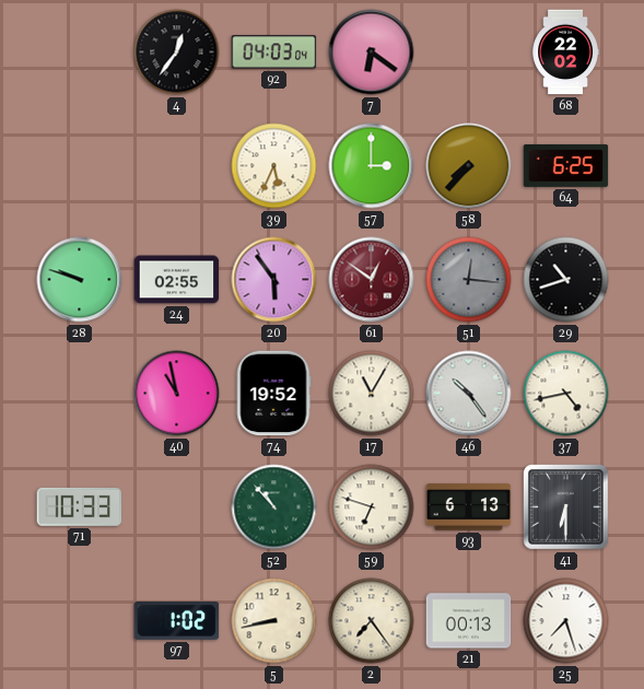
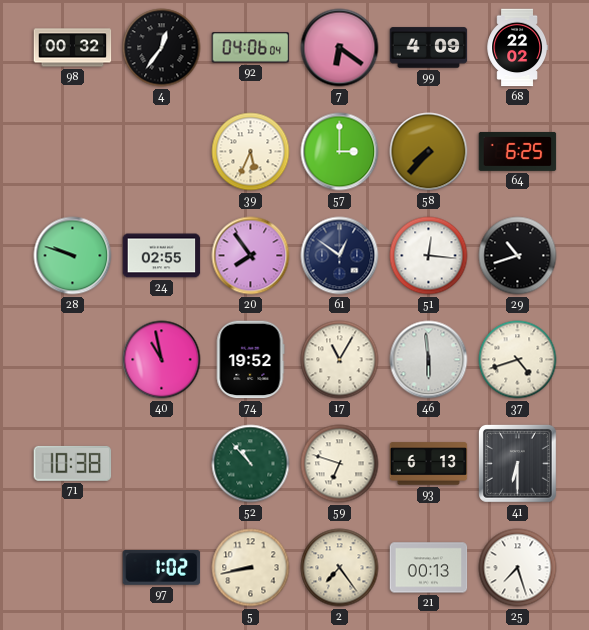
98: none -> 00:32 (73, 48)
92: 04:03 -> 04:06 (251, 48)
99: none -> 4:09 (429, 48)
20: 5:54 -> 7:54 (251, 256)
61 dial: burgundy -> navy (340, 256)
51 dial: grey -> white (429, 256)
46: 10:24 -> 5:59 (429, 360)
37: 4:43 -> 4:42 (518, 360)
71: 10:33 -> 10:38 (73, 463)
